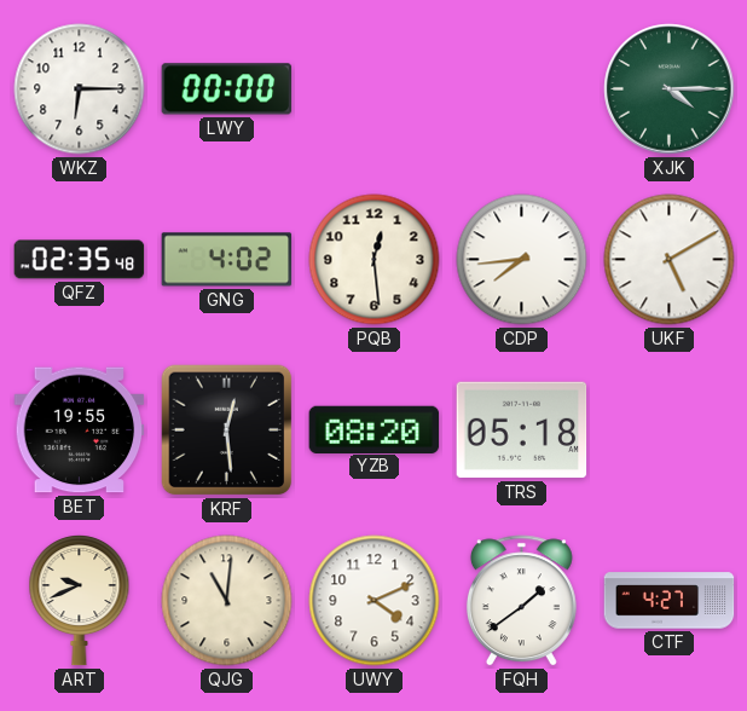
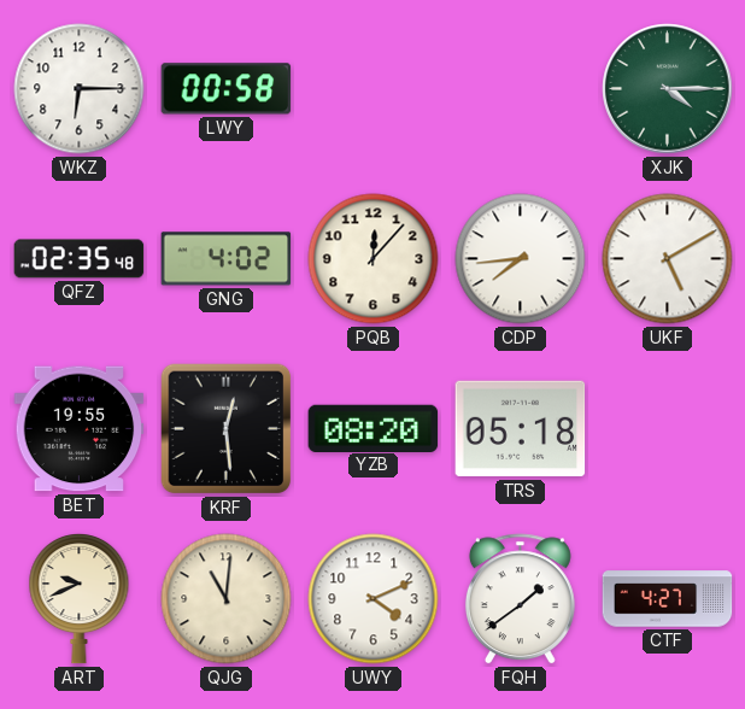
LWY: 00:00 -> 00:58 (227, 89)
PQB: 12:29 -> 12:07 (374, 259)
